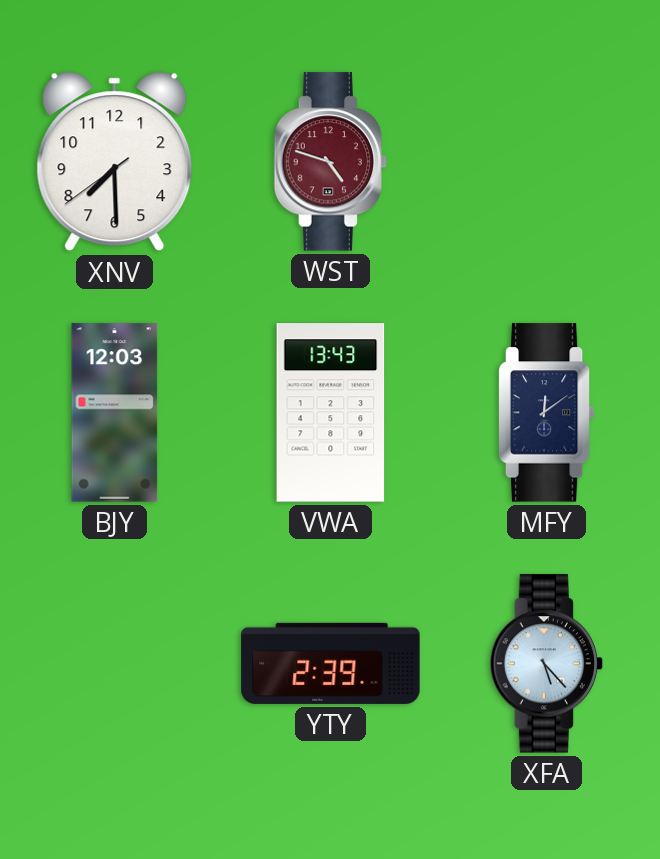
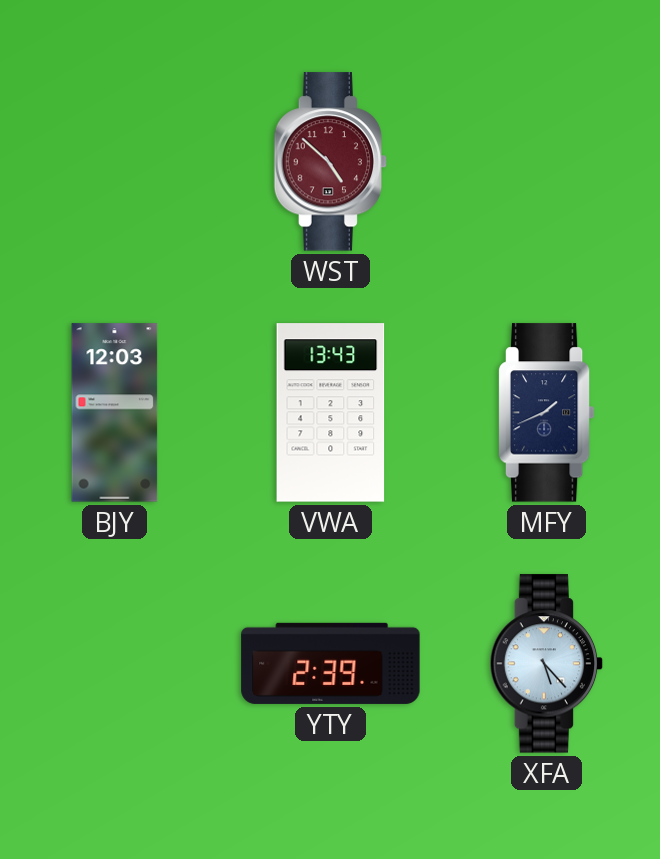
XNV: 7:29 -> none (115, 162)
WST: 4:48 -> 4:52 (331, 162)
MFY: 12:09 -> 1:41 (546, 413)
